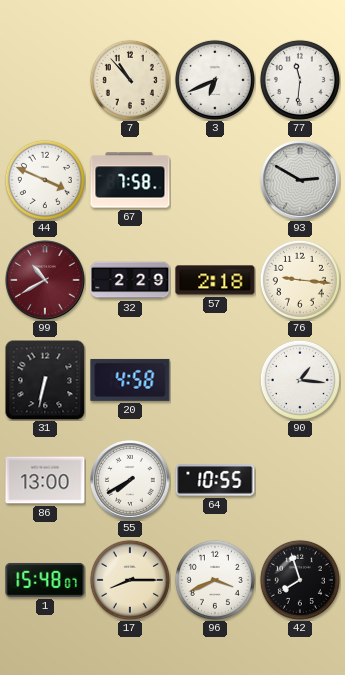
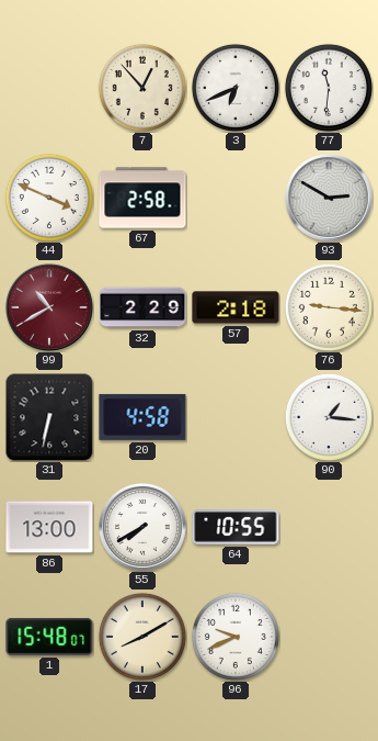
7: 10:53 -> 12:53 (142, 88)
67: 7:58 -> 2:58 (142, 198)
17: 8:15 -> 8:10 (142, 637)
96: 3:41 -> 9:41 (236, 637)
42: 7:57 -> none (300, 580)
